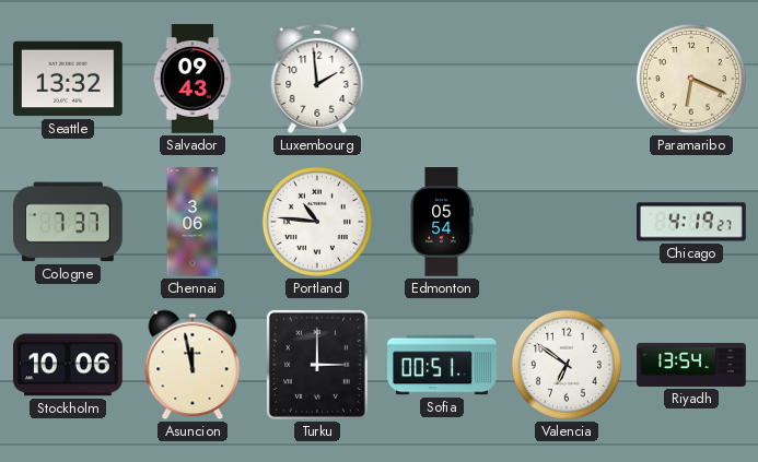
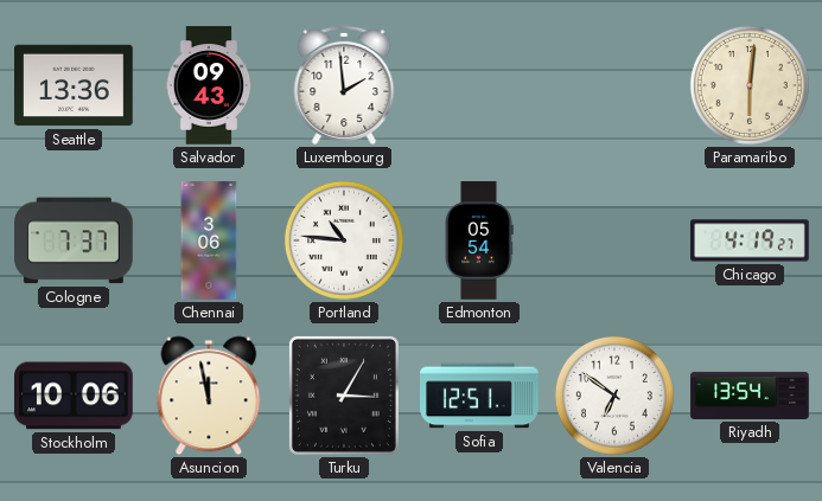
Seattle: 13:32 -> 13:36 (74, 85)
Paramaribo: 6:19 -> 6:01 (750, 85)
Turku: 3:00 -> 3:05 (344, 396)
Sofia: 00:51 -> 12:51 (479, 396)
